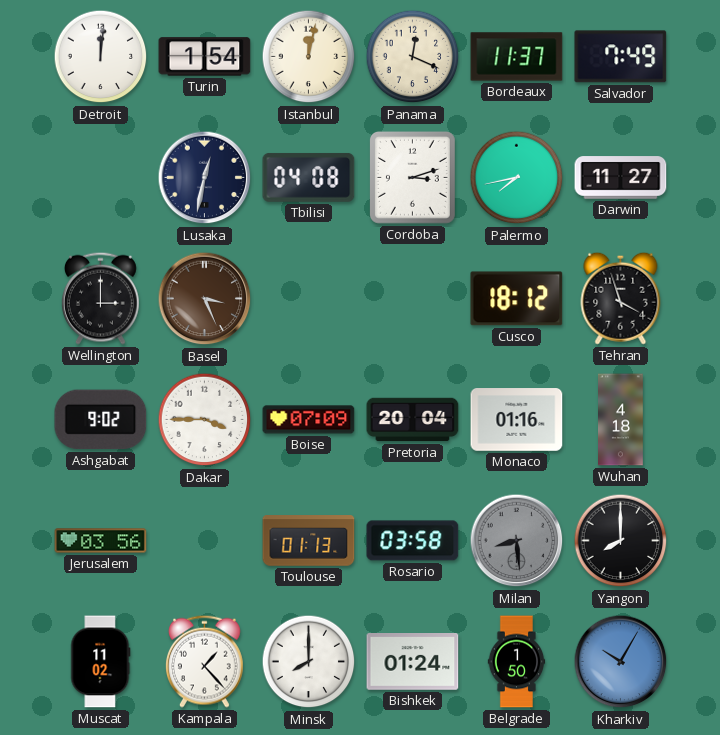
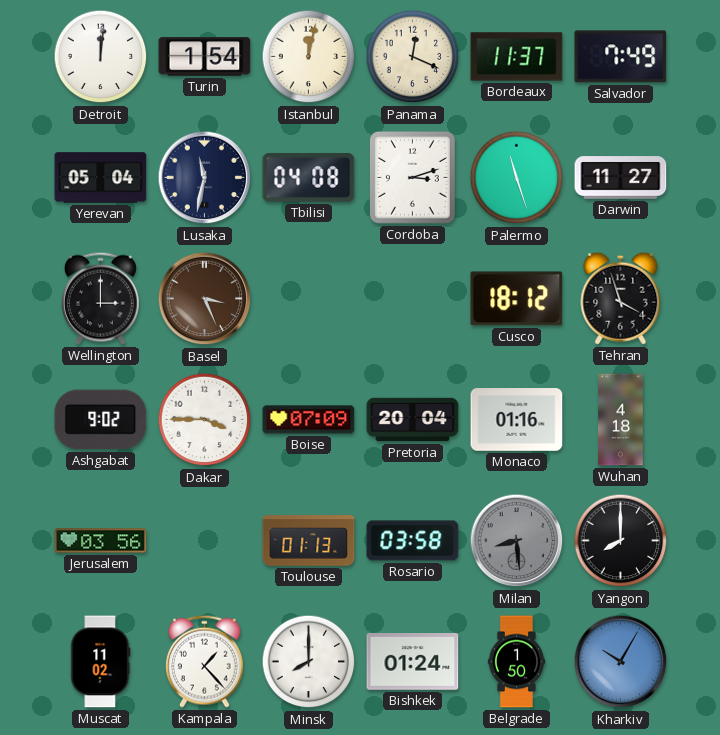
Yerevan: none -> 05:04 (101, 178)
Lusaka: 12:32 -> 11:32 (205, 178)
Palermo: 7:43 -> 11:27 (517, 178)
